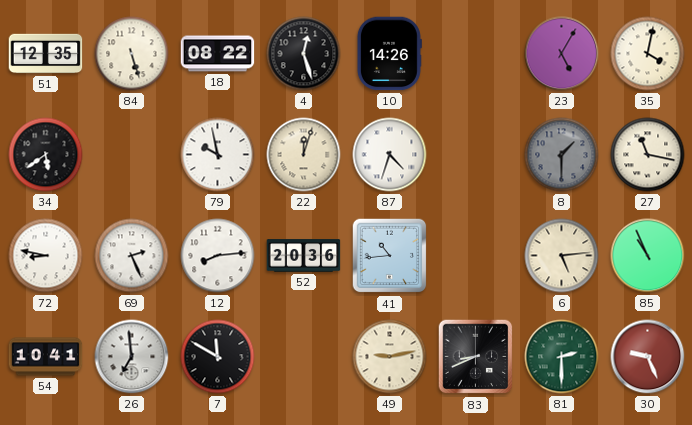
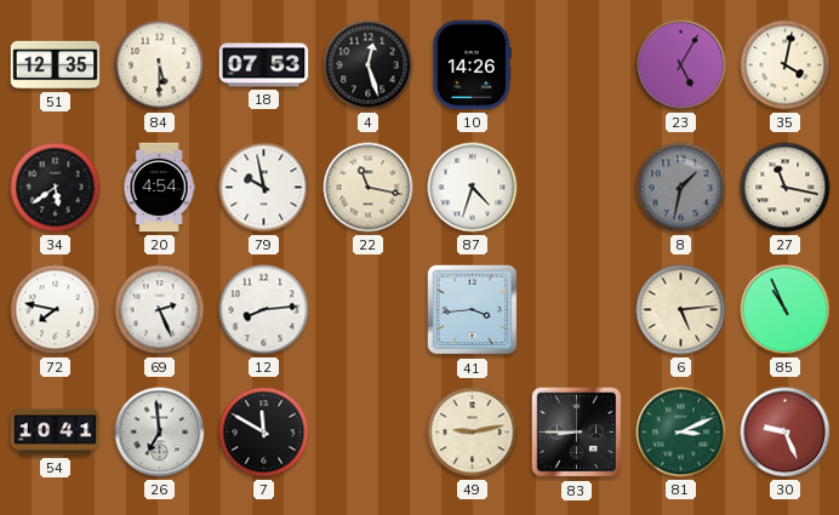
84: 5:27 -> 5:30 (160, 65)
18: 08:22 -> 07:53 (264, 65)
20: none -> 4:54 (159, 188)
22: 12:03 -> 11:17 (369, 188)
8: 1:30 -> 1:32 (681, 188)
72: 8:47 -> 7:47 (56, 310)
52: 20:36 -> none (304, 256)
41: 10:44 -> 3:44 (473, 310)
83: 8:41 -> 8:45 (577, 433)
81: 2:30 -> 3:11 (681, 433)
